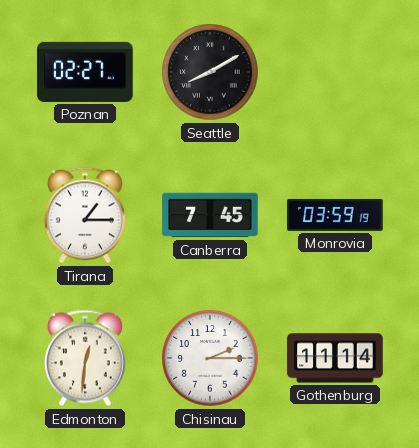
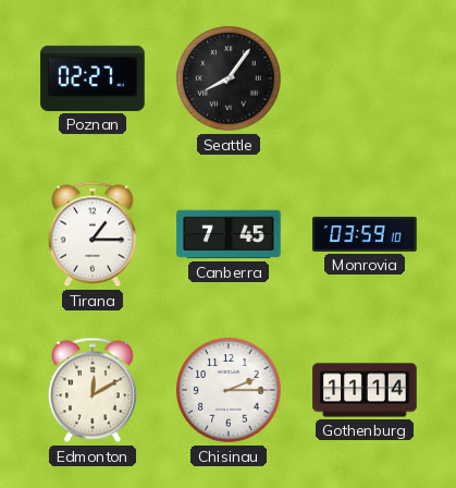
Seattle: 8:10 -> 8:06 (229, 78)
Monrovia: 03:59:19 -> 03:59:10 (365, 234)
Edmonton: 12:31 -> 12:10 (93, 390)
